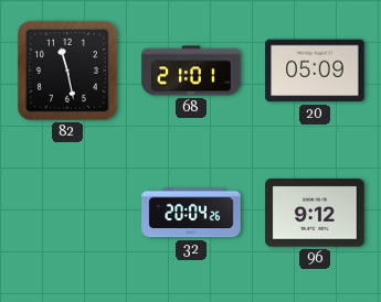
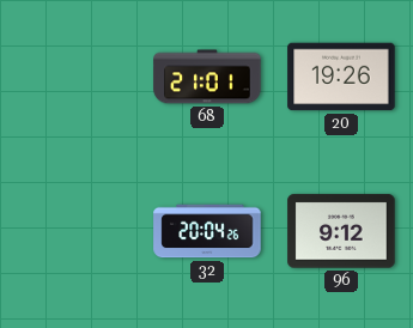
82: 11:28 -> none (68, 72)
20: 05:09 -> 19:26 (341, 77)
